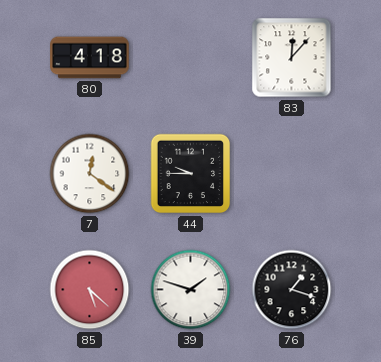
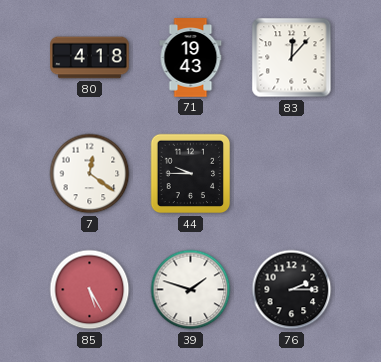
71: none -> 19:43 (191, 58)
85: 5:22 -> 5:25 (90, 290)
76: 1:18 -> 2:15 (292, 290)
